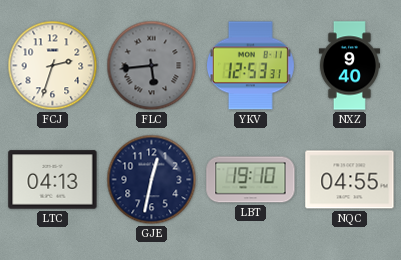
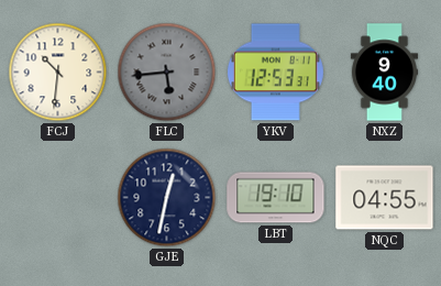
FCJ: 2:33 -> 10:31 (58, 73)
LTC: 04:13 -> none (53, 180)
